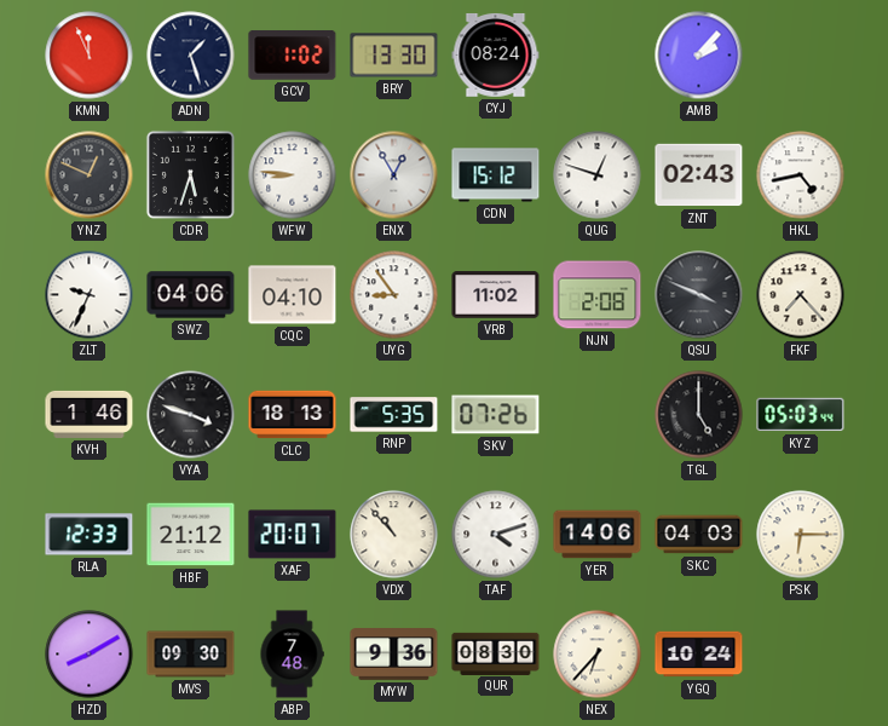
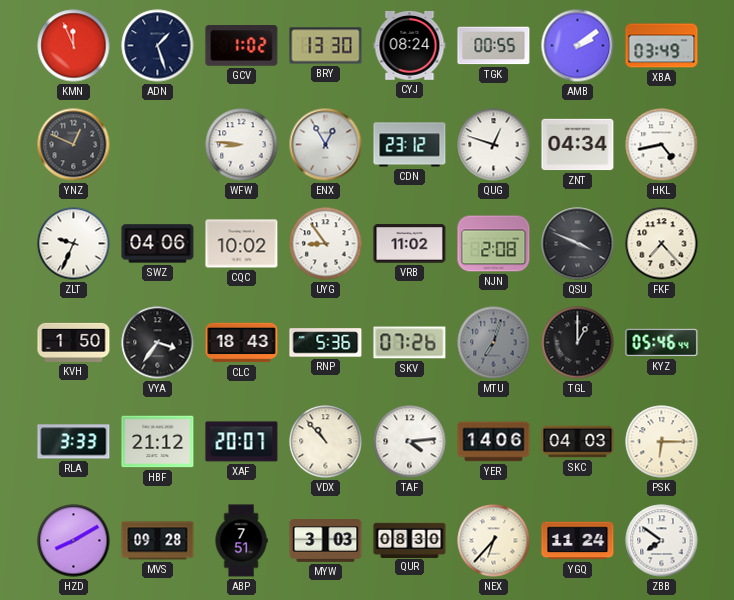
TGK: none -> 00:55 (494, 46)
AMB: 2:07 -> 2:09 (578, 46)
XBA: none -> 03:49 (662, 46)
CDR: 5:33 -> none (190, 174)
CDN: 15:12 -> 23:12 (410, 145)
ZNT: 02:43 -> 04:34 (578, 145)
CQC: 04:10 -> 10:02 (242, 244)
KVH: 1:46 -> 1:50 (74, 342)
VYA: 3:48 -> 3:36 (158, 343)
CLC: 18:13 -> 18:43 (242, 343)
RNP: 5:35 -> 5:36 (326, 343)
MTU: none -> 7:03 (494, 343)
TGL: 5:00 -> 1:00 (578, 343)
KYZ: 05:03 -> 05:46 (662, 343)
RLA: 12:33 -> 3:33 (74, 442)
TAF: 4:12 -> 4:14 (410, 442)
MVS: 09:30 -> 09:28 (158, 541)
ABP: 7:48 -> 7:51 (241, 541)
MYW: 9:36 -> 3:03 (326, 541)
YGQ: 10:24 -> 11:24 (578, 541)
ZBB: none -> 7:51 (662, 541)
